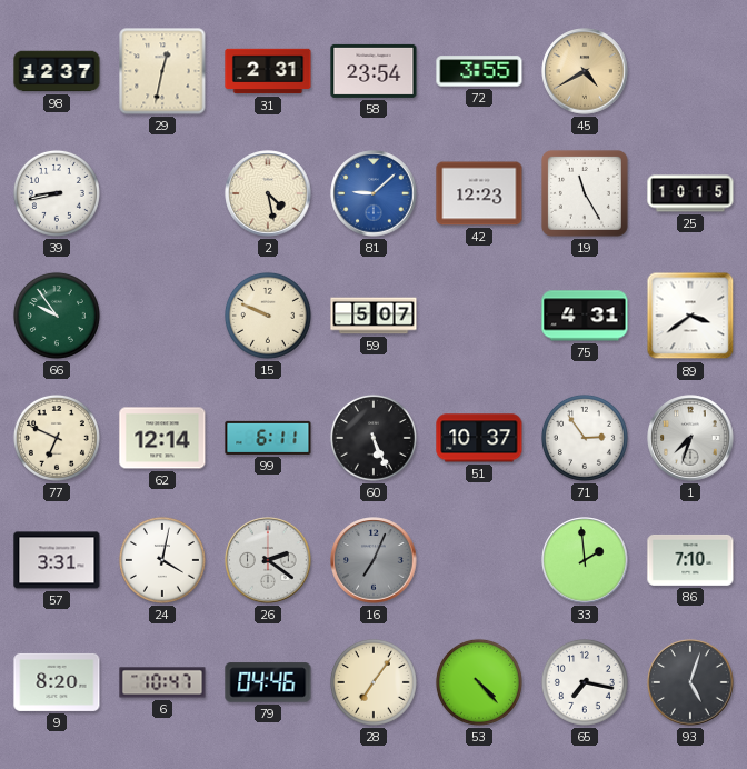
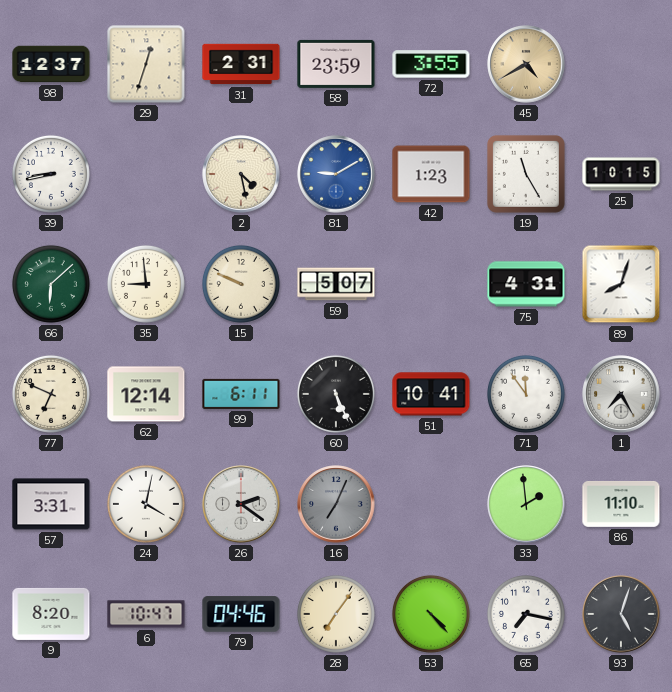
29: 12:32 -> 12:33 (146, 64)
58: 23:54 -> 23:59 (336, 64)
81: 9:08 -> 9:10 (336, 174)
42: 12:23 -> 1:23 (431, 174)
66: 9:54 -> 6:08 (51, 284)
35: none -> 8:59 (146, 284)
89: 3:39 -> 8:03 (621, 284)
51: 10:37 -> 10:41 (431, 394)
71: 2:54 -> 11:54 (526, 394)
1: 7:33 -> 7:25 (621, 394)
86: 7:10 -> 11:10 (621, 504)
